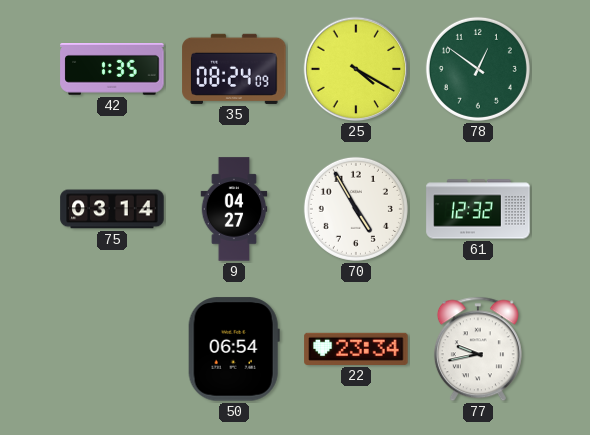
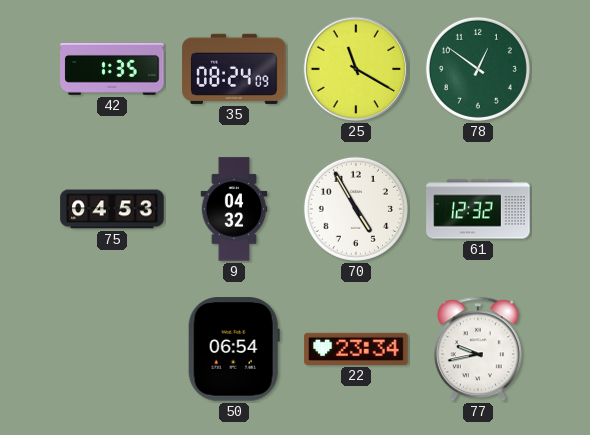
25: 4:20 -> 11:20 (356, 69)
75: 03:14 -> 04:53 (112, 209)
9: 04:27 -> 04:32 (234, 209)
